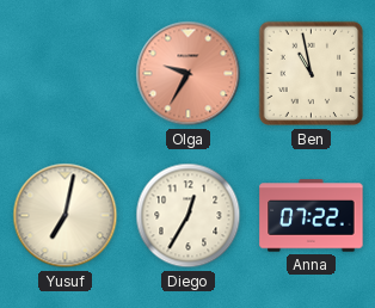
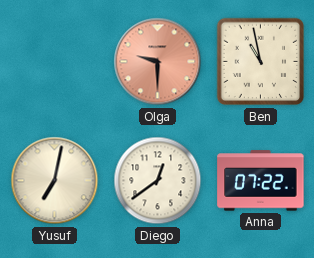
Olga: 9:35 -> 9:30 (158, 62)
Diego: 12:35 -> 12:39 (158, 181)
